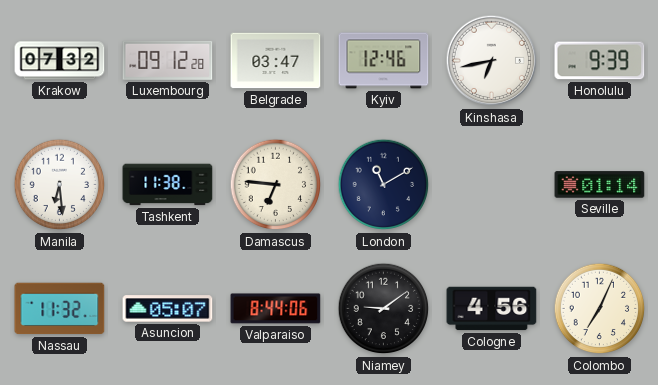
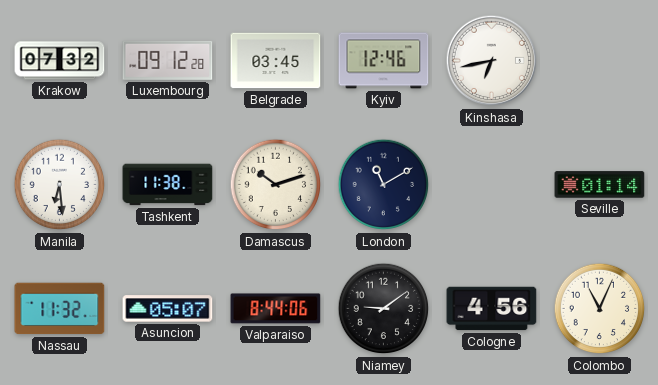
Belgrade: 03:47 -> 03:45 (276, 61)
Honolulu: 9:39 -> none (600, 61)
Damascus: 6:46 -> 10:12 (276, 185)
Colombo: 7:04 -> 11:04 (600, 309)
